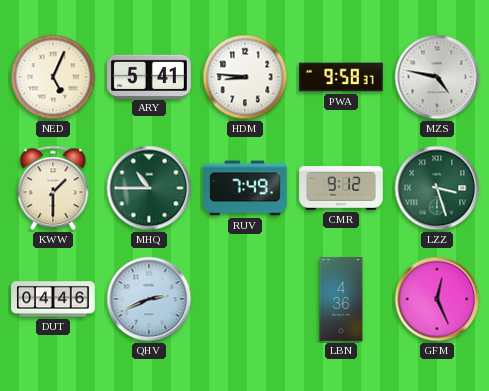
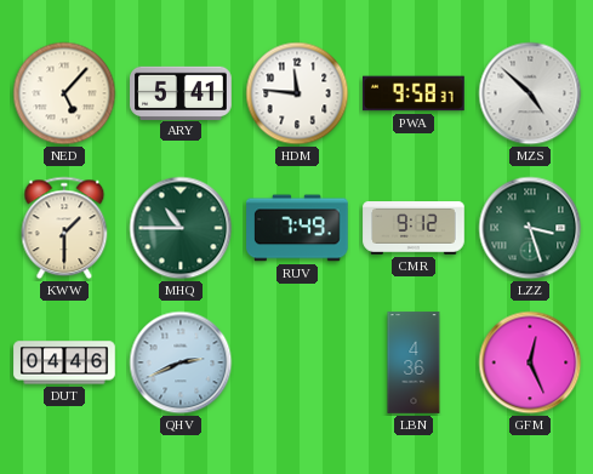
NED: 5:04 -> 5:07 (64, 93)
HDM: 8:46 -> 11:46 (297, 93)
MZS: 4:47 -> 4:52 (530, 93)
